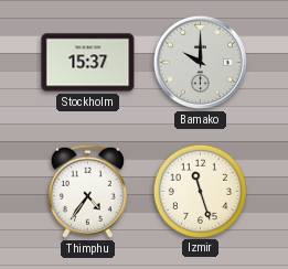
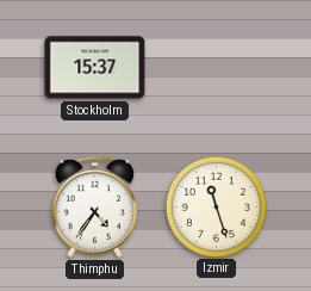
Bamako: 10:00 -> none (200, 62)
